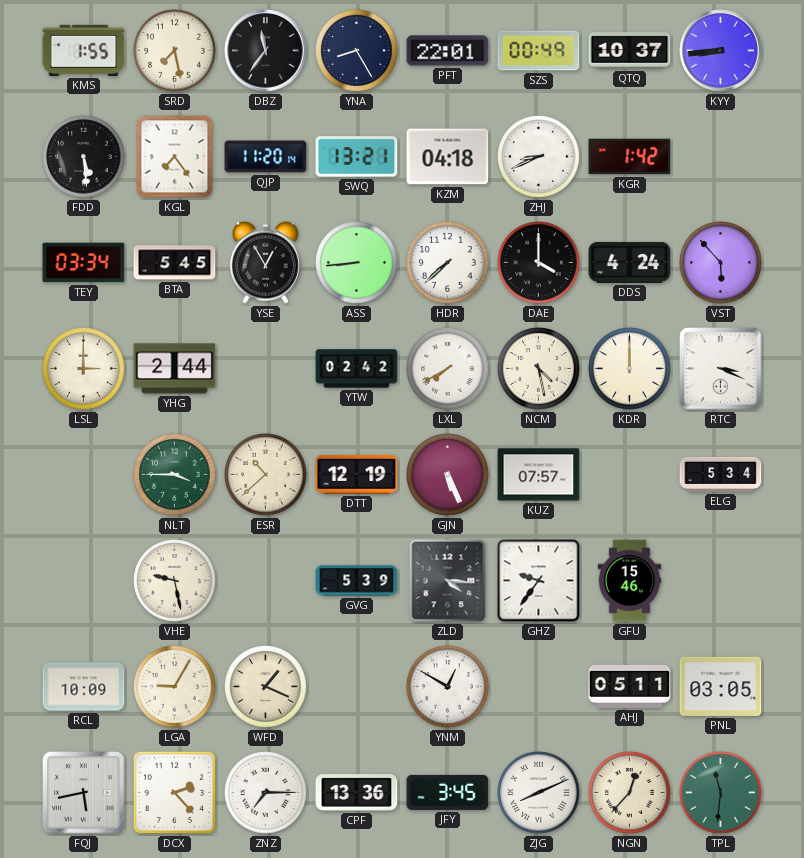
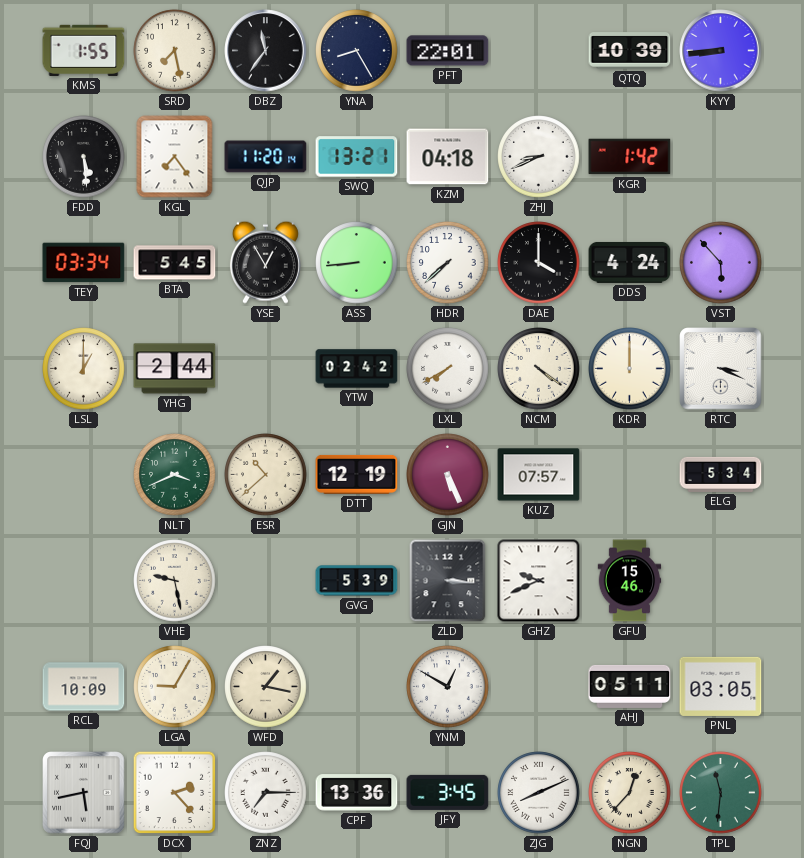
SZS: 00:49 -> none (539, 51)
QTQ: 10:37 -> 10:39 (630, 51)
LSL: 3:00 -> 1:00 (84, 369)
NCM: 4:28 -> 4:21 (539, 369)
NLT: 3:45 -> 3:41 (175, 475)
ZLD: 4:16 -> 3:16 (448, 581)
GHZ: 9:36 -> 9:41 (539, 581)
WFD: 1:19 -> 1:17 (266, 687)
